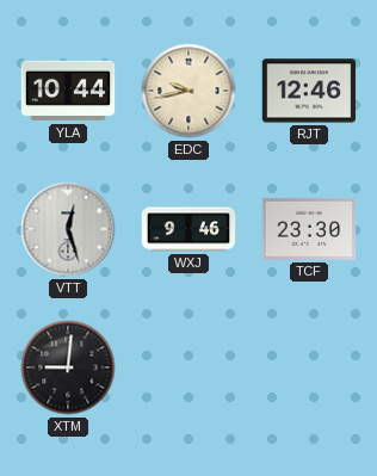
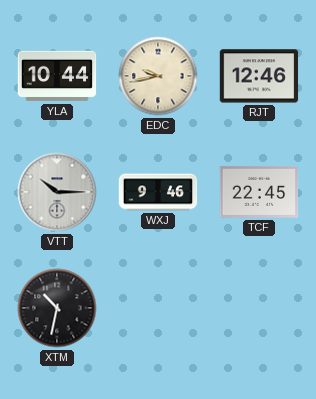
VTT: 12:27 -> 10:15 (57, 192)
TCF: 23:30 -> 22:45 (259, 192)
XTM: 9:01 -> 10:32 (57, 308)
